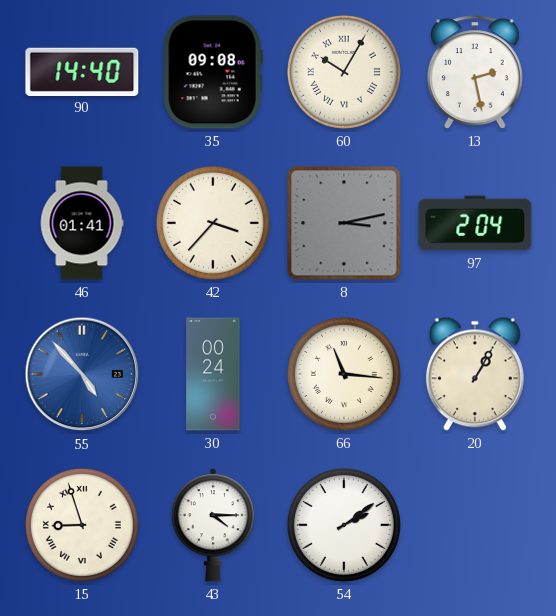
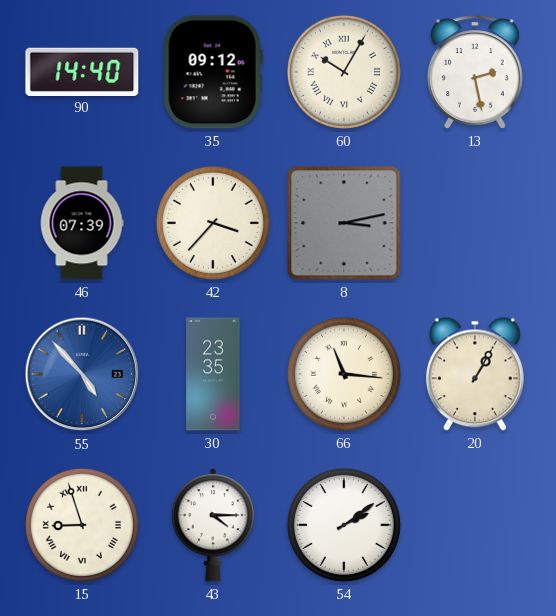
35: 09:08 -> 09:12 (213, 72)
46: 01:41 -> 07:39 (82, 223)
97: 2:04 -> none (475, 223)
30: 00:24 -> 23:35 (213, 374)
